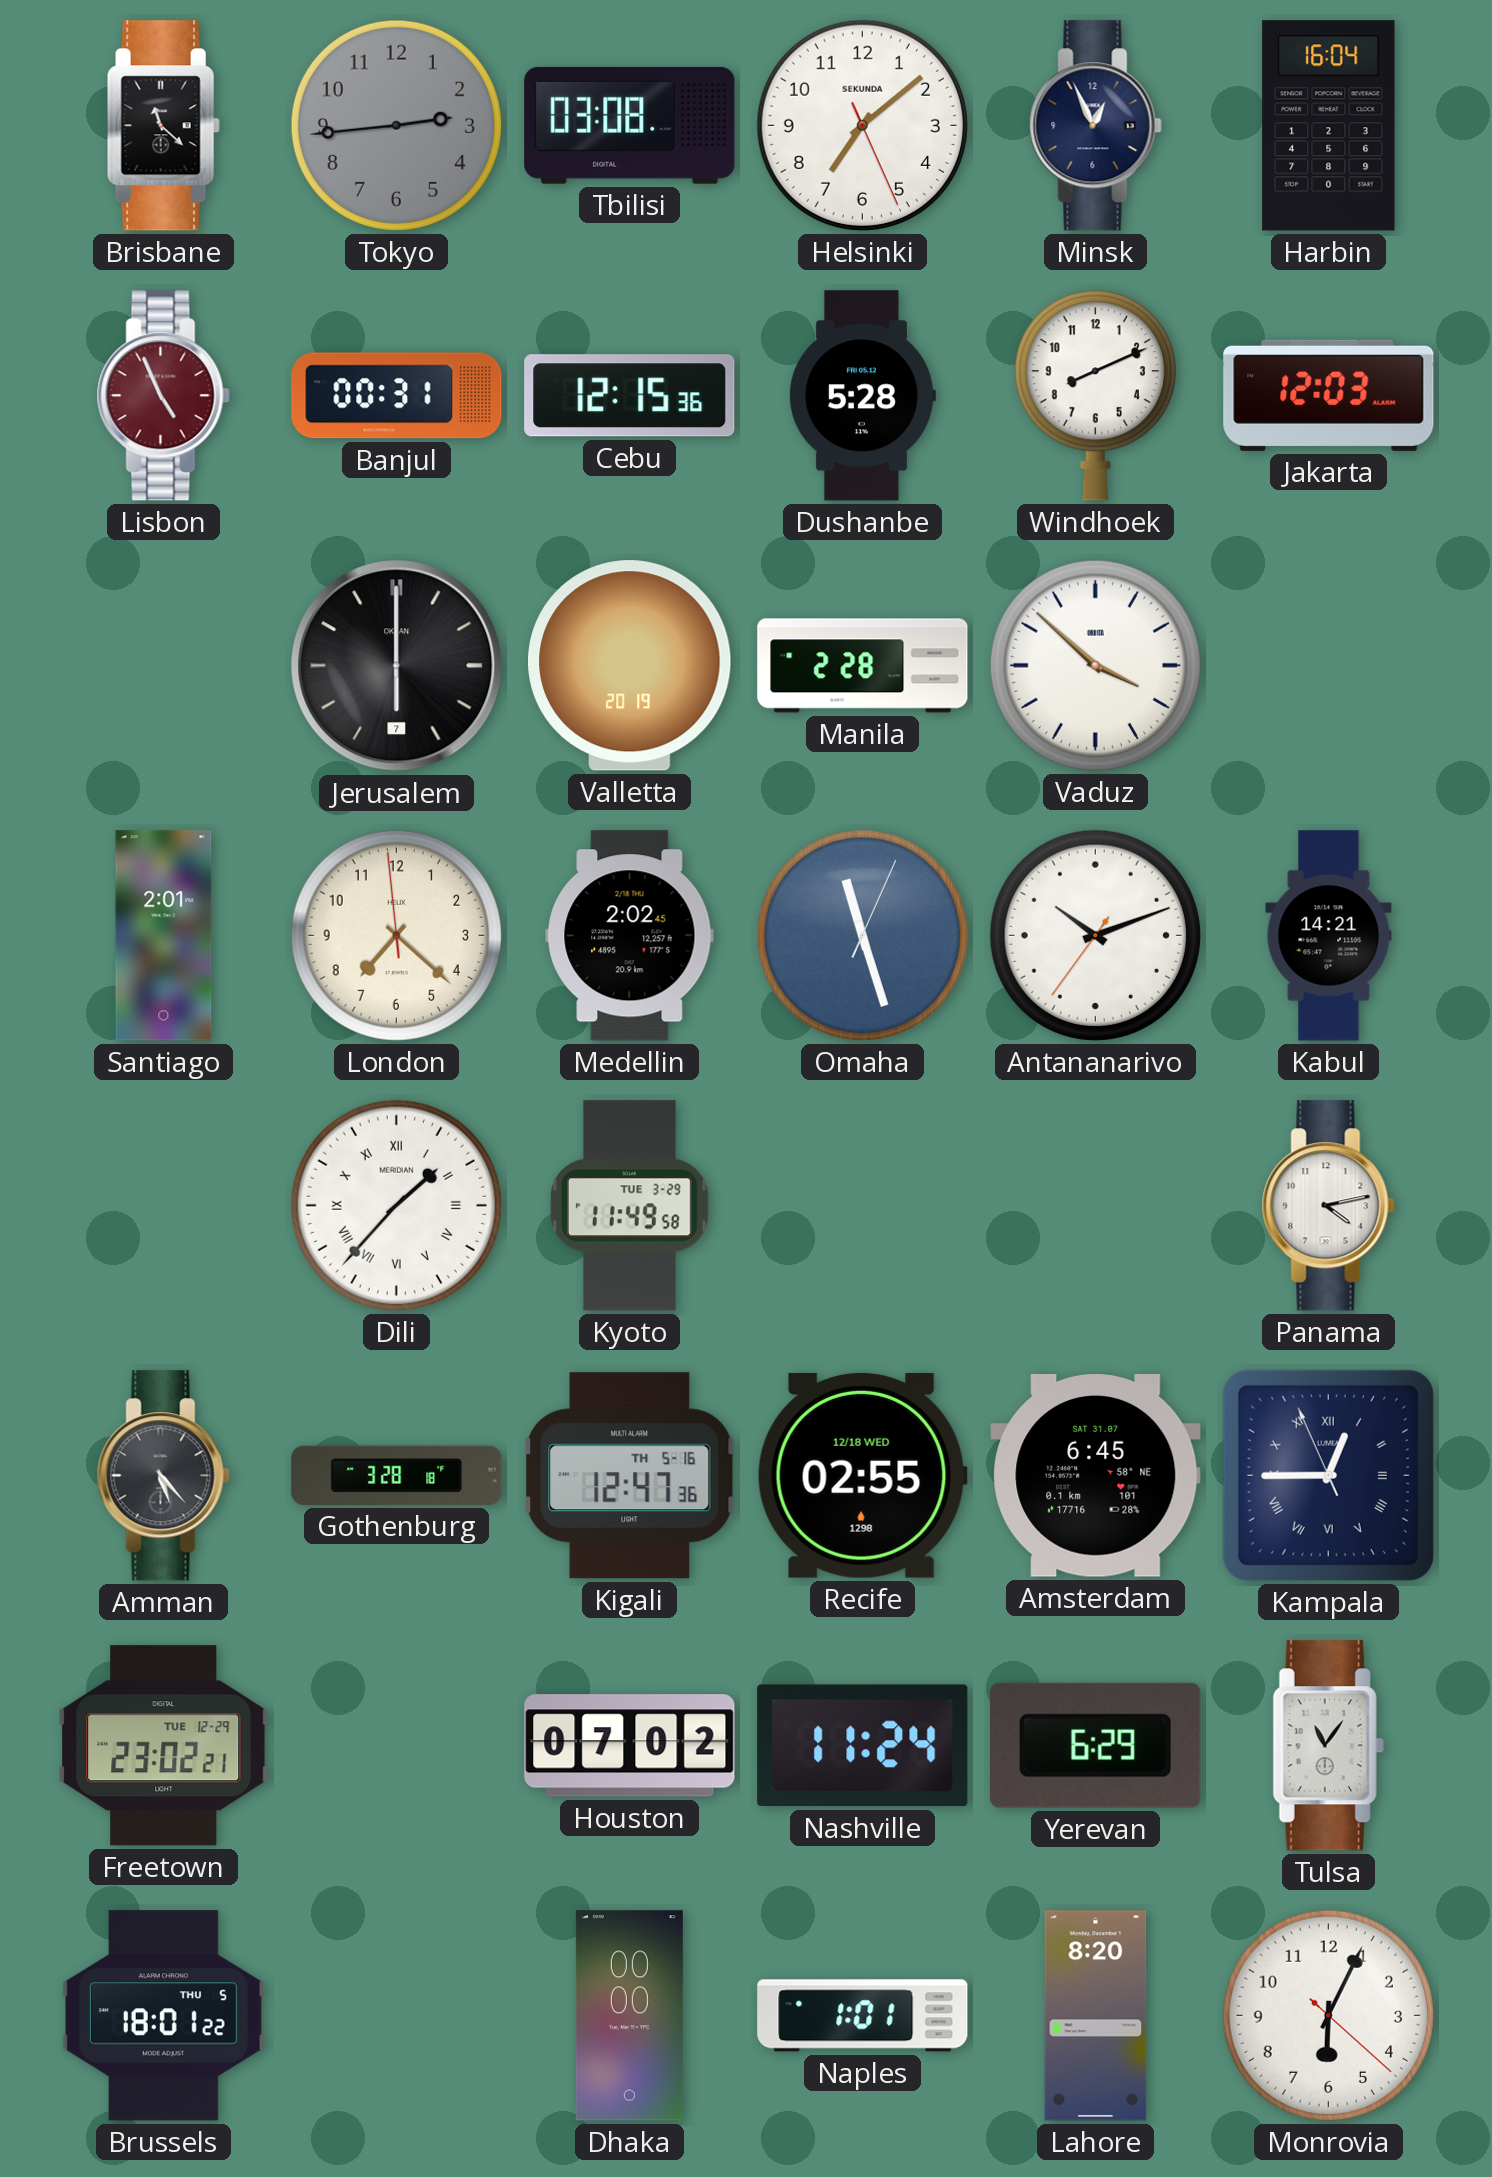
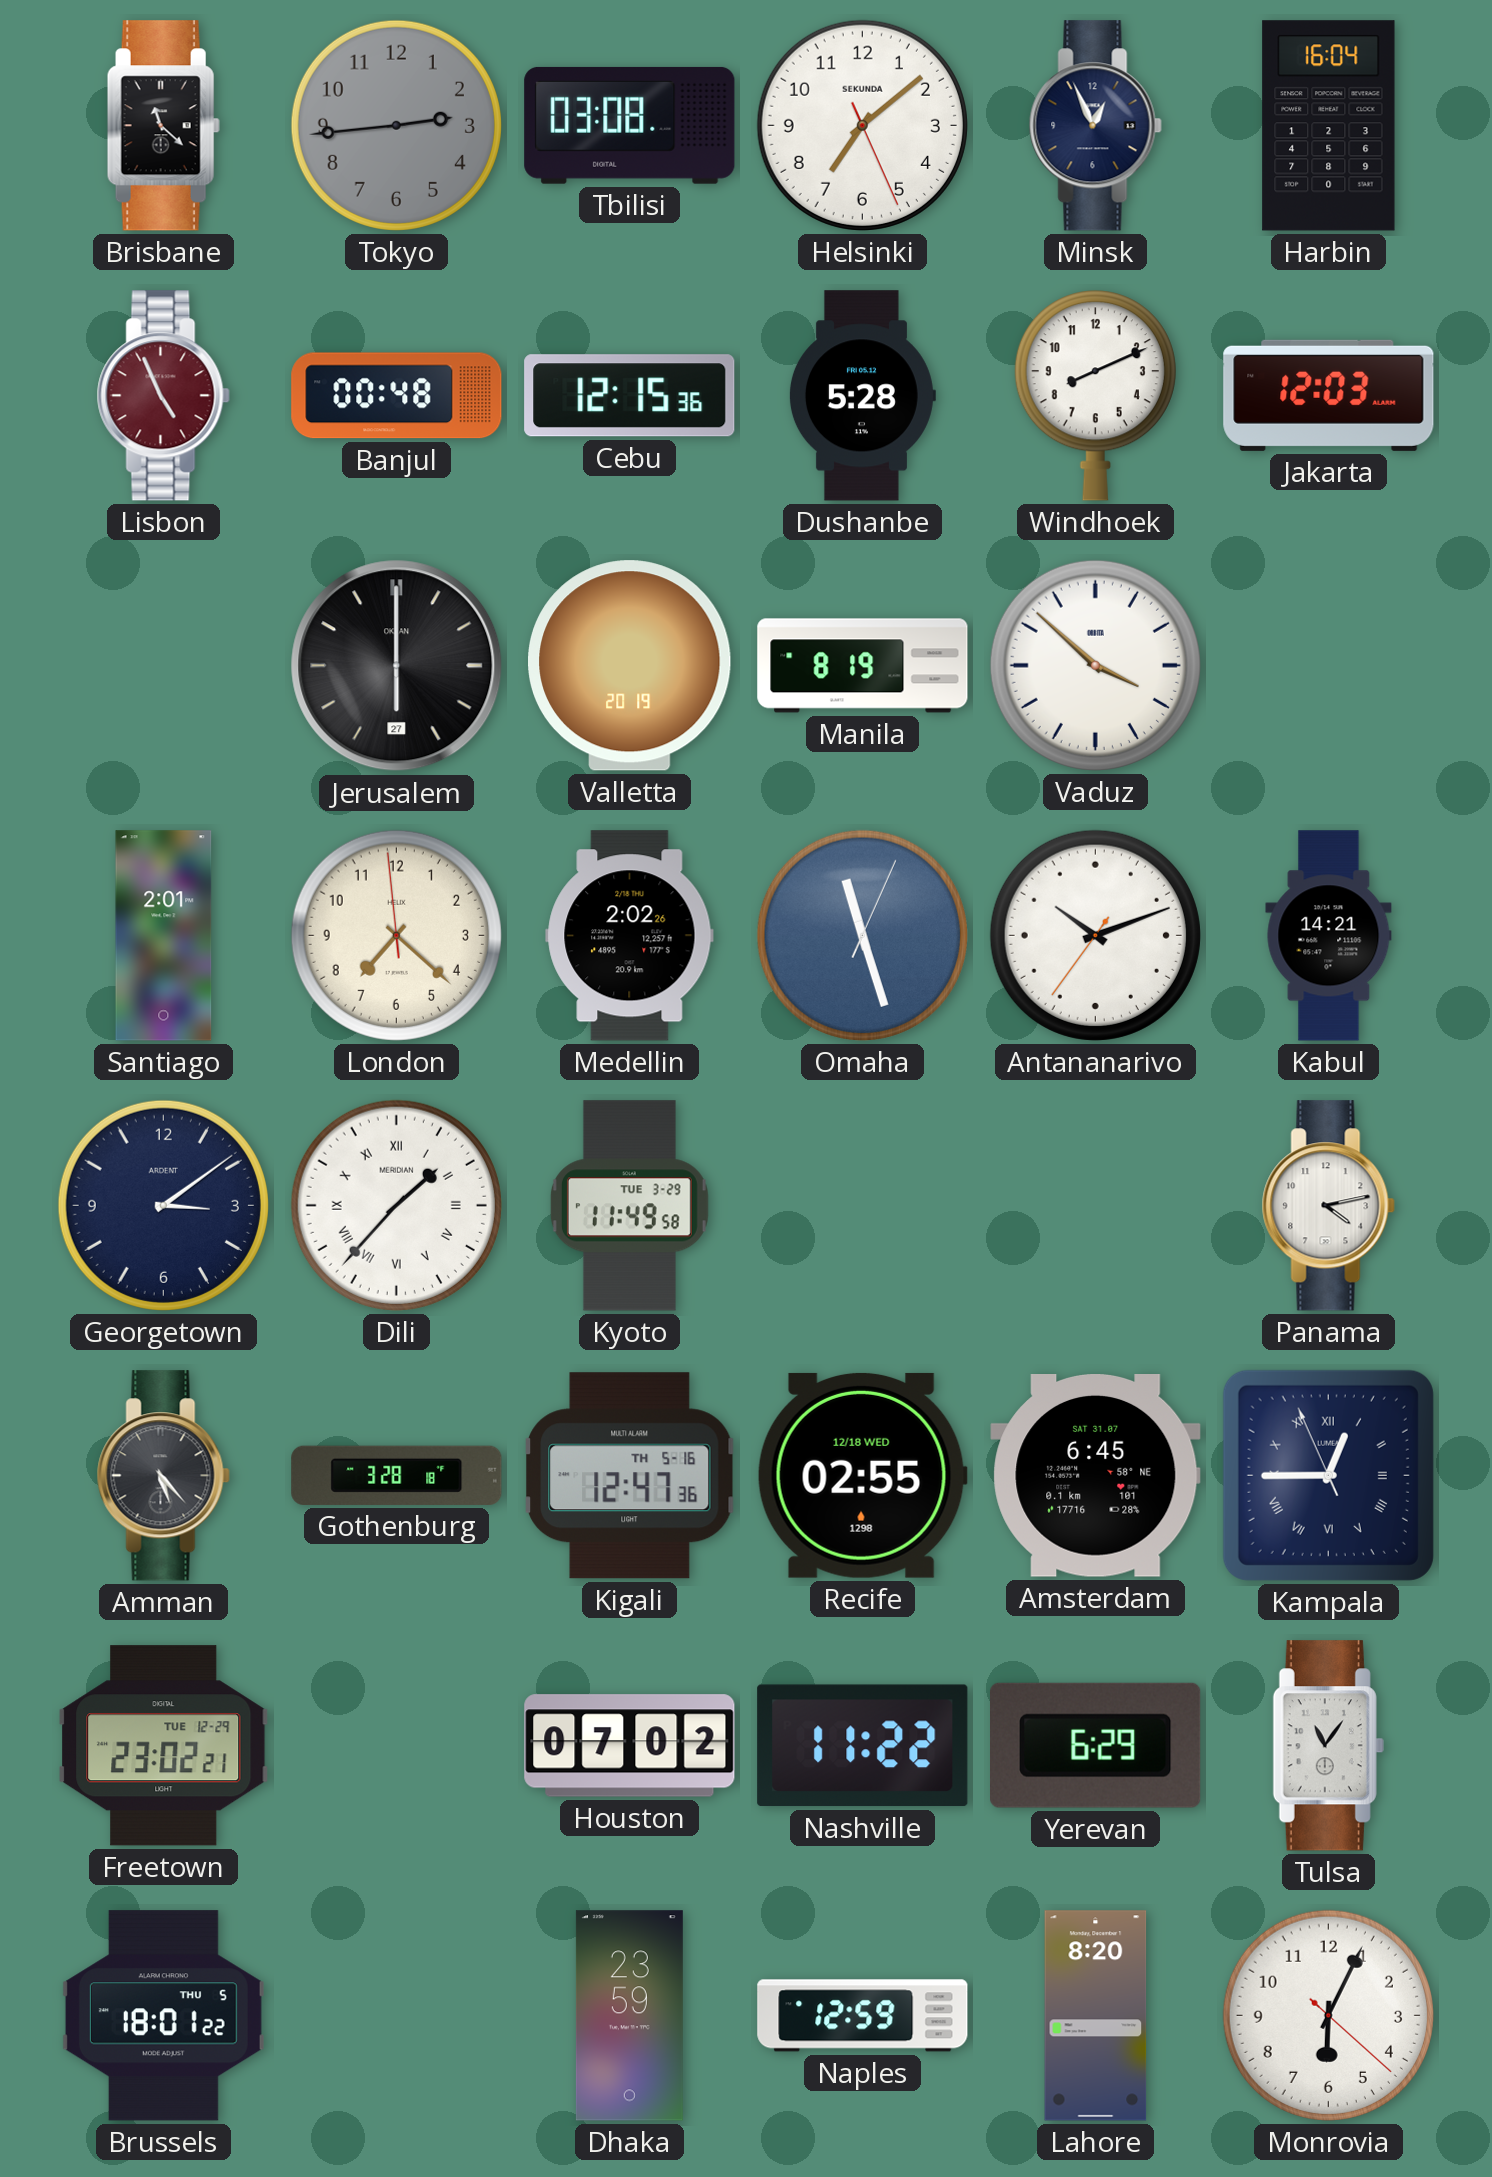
Banjul: 00:31 -> 00:48 (397, 396)
Jerusalem date: 7 -> 27 (397, 666)
Manila: 2:28 -> 8:19 (863, 666)
Medellin: 2:02:45 -> 2:02:26 (630, 936)
Georgetown: none -> 3:09 (163, 1205)
Nashville: 11:24 -> 11:22 (863, 1746)
Dhaka: 00:00 -> 23:59 (629, 2016)
Naples: 1:01 -> 12:59 (863, 2016)
